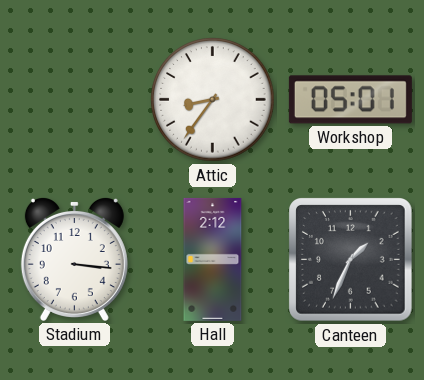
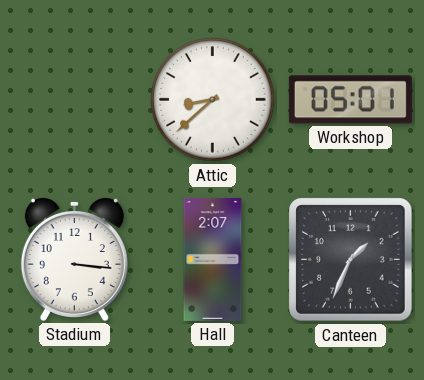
Attic: 8:36 -> 8:38 (213, 100)
Hall: 2:12 -> 2:07 (213, 259)
